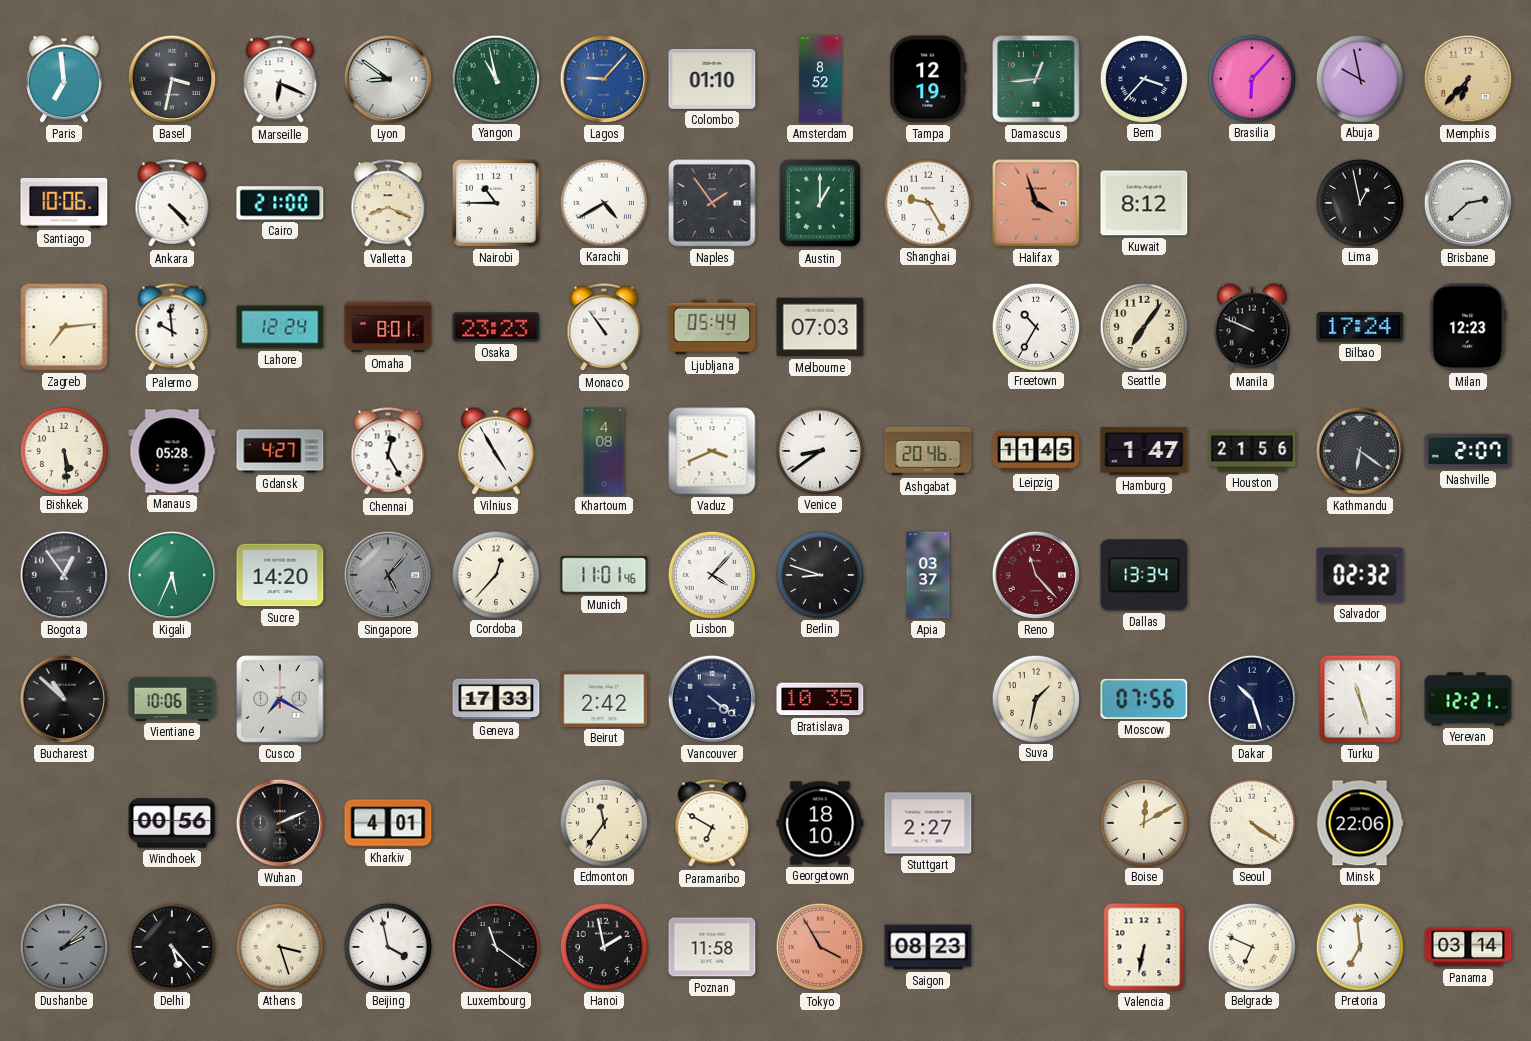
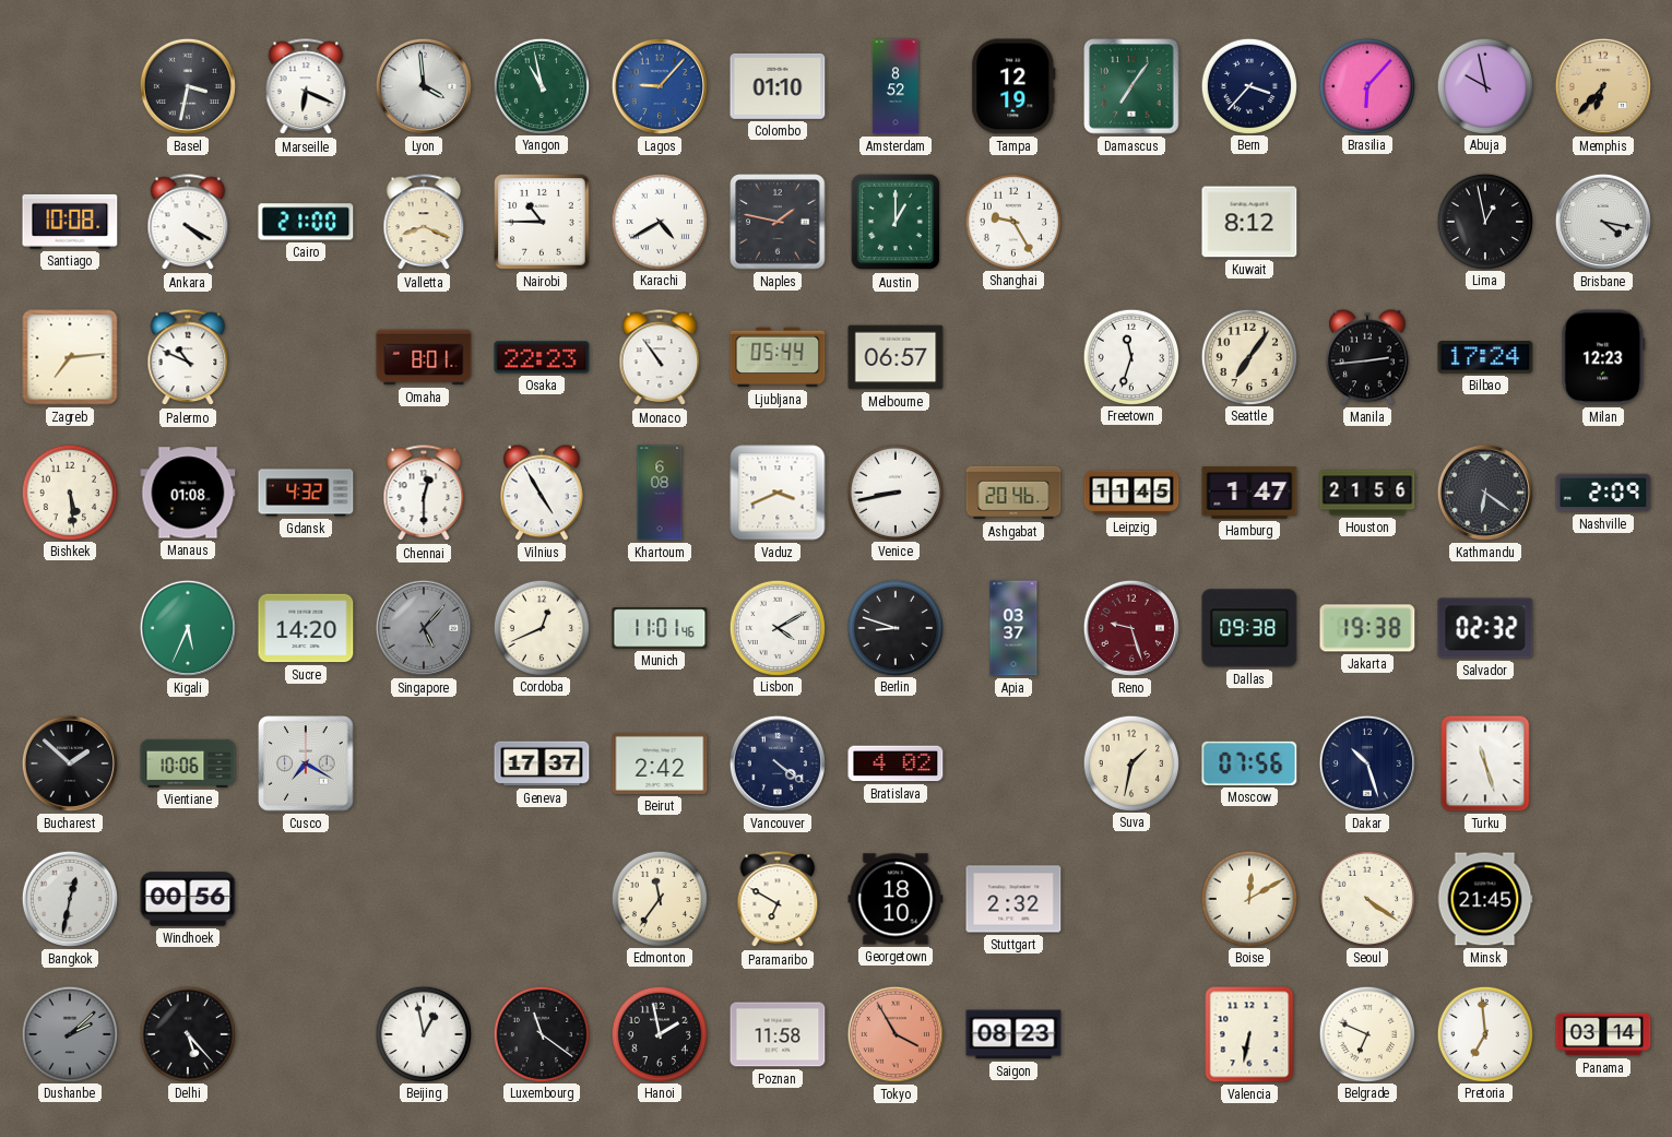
Paris: 6:59 -> none (65, 79)
Lyon: 8:51 -> 3:59 (424, 86)
Damascus: 12:44 -> 7:06 (1131, 86)
Santiago: 10:06 -> 10:08 (70, 222)
Ankara: 4:23 -> 4:20 (188, 223)
Naples: 1:54 -> 1:47 (778, 222)
Halifax: 3:57 -> none (1036, 203)
Brisbane: 2:38 -> 4:17 (1603, 222)
Palermo: 9:59 -> 10:49 (188, 358)
Lahore: 12:24 -> none (280, 327)
Osaka: 23:23 -> 22:23 (542, 357)
Melbourne: 07:03 -> 06:57 (896, 357)
Freetown: 10:35 -> 11:33 (1130, 356)
Manila: 9:49 -> 2:44 (1368, 357)
Manaus: 05:28 -> 01:08 (188, 493)
Gdansk: 4:27 -> 4:32 (306, 493)
Chennai: 12:25 -> 12:30 (424, 494)
Khartoum: 4:08 -> 6:08 (660, 493)
Venice: 8:39 -> 8:43 (894, 491)
Nashville: 2:07 -> 2:09 (1603, 493)
Bogota: 12:54 -> none (64, 575)
Cordoba: 12:37 -> 12:41 (541, 627)
Lisbon: 4:07 -> 4:10 (776, 627)
Reno: 11:23 -> 9:27 (1131, 628)
Dallas: 13:34 -> 09:38 (1249, 628)
Jakarta: none -> 19:38 (1367, 628)
Bucharest: 10:52 -> 1:52 (70, 763)
Geneva: 17:33 -> 17:37 (542, 763)
Bratislava: 10:35 -> 4:02 (896, 763)
Yerevan: 12:21 -> none (1468, 699)
Bangkok: none -> 12:32 (70, 899)
Wuhan: 2:11 -> none (280, 823)
Kharkiv: 4:01 -> none (388, 823)
Stuttgart: 2:27 -> 2:32 (1013, 899)
Minsk: 22:06 -> 21:45 (1485, 899)
Athens: 3:27 -> none (279, 946)
Beijing: 3:58 -> 12:58 (423, 1033)
